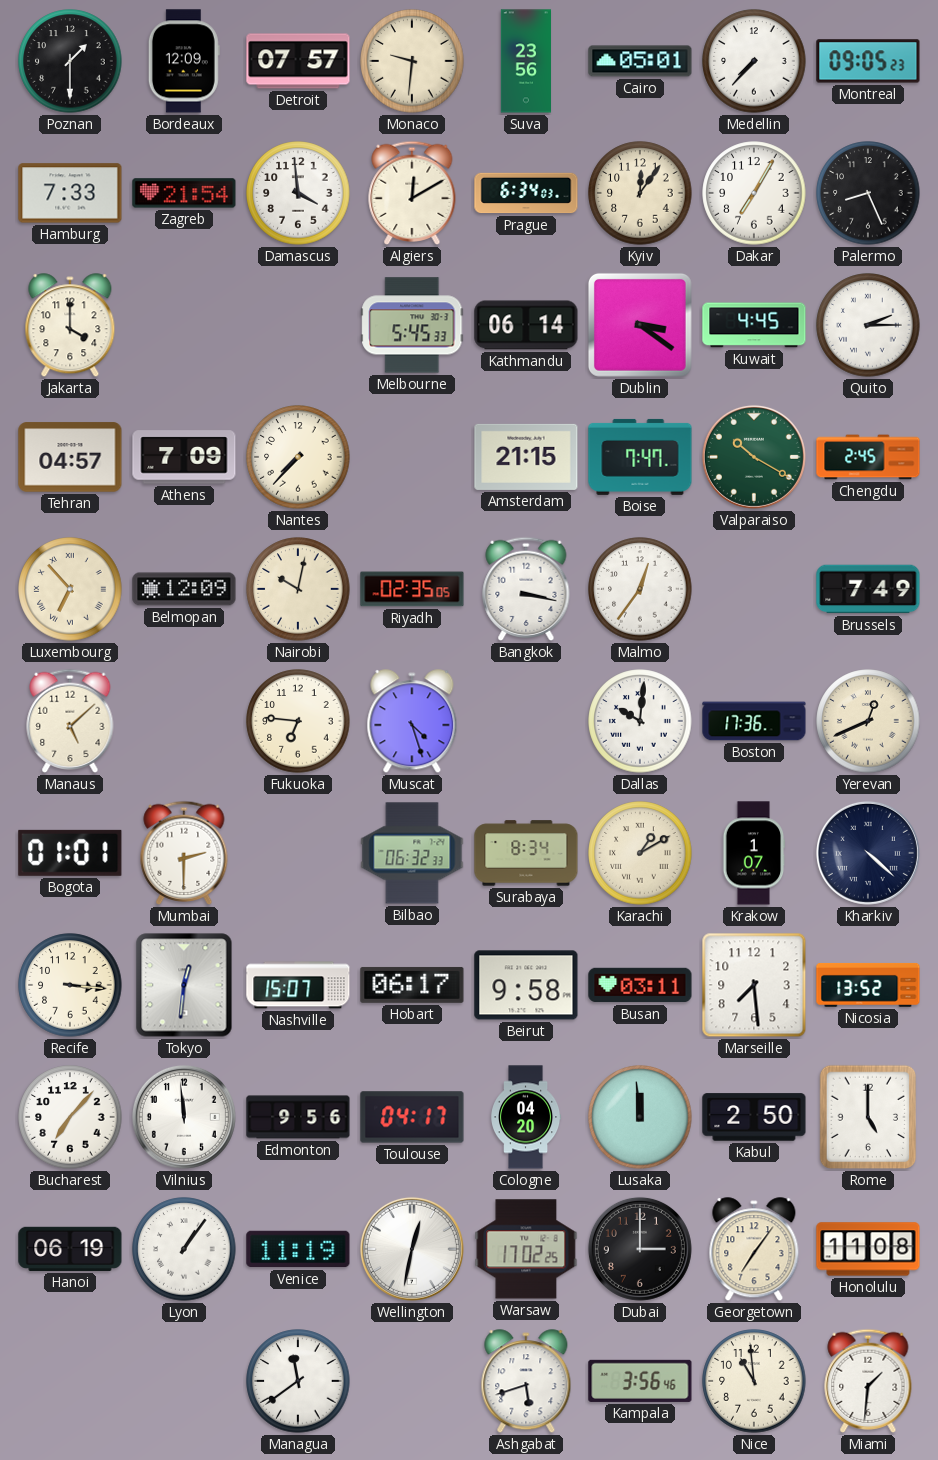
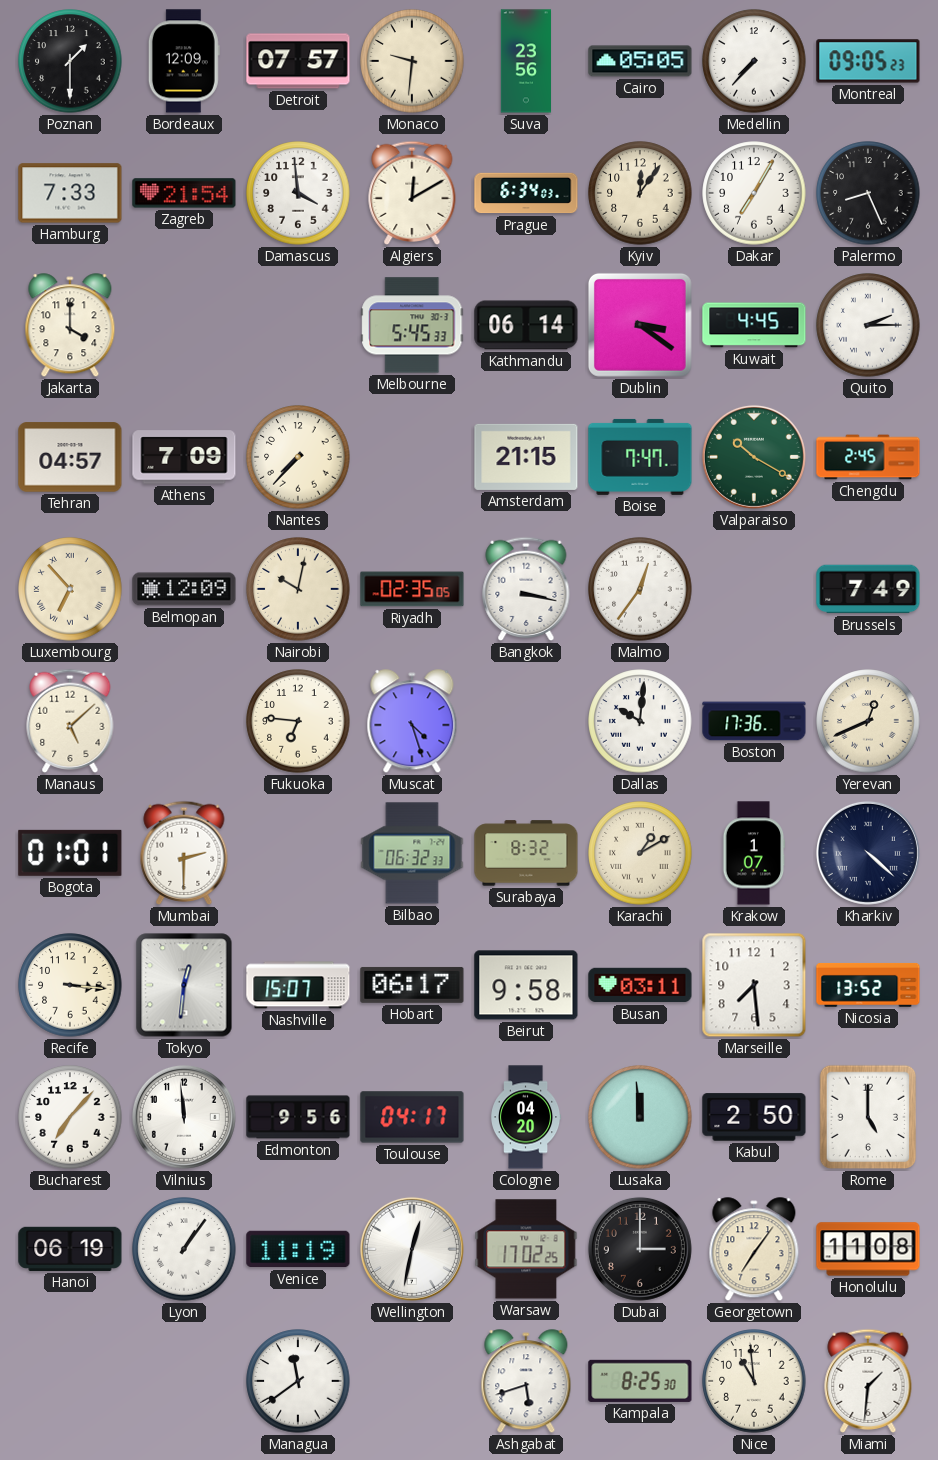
Cairo: 05:01 -> 05:05 (640, 61)
Surabaya: 8:34 -> 8:32 (526, 853)
Kampala: 3:56 -> 8:25 (640, 1381)
